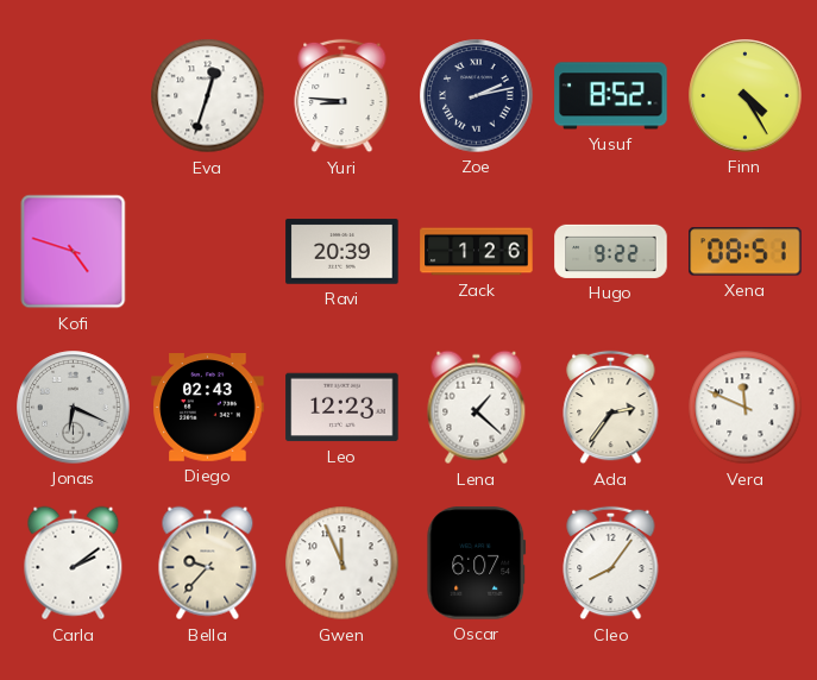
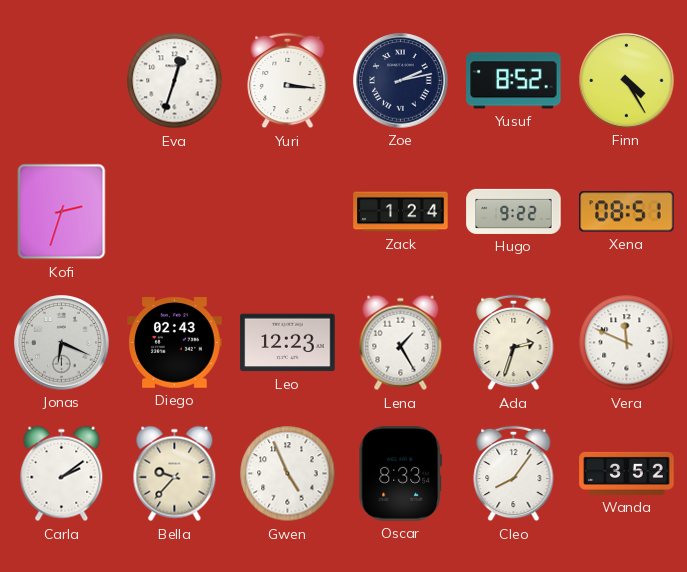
Yuri: 8:46 -> 3:16 (288, 81)
Kofi: 4:48 -> 2:33 (62, 212)
Ravi: 20:39 -> none (342, 252)
Zack: 1:26 -> 1:24 (401, 212)
Lena: 1:22 -> 1:25 (401, 343)
Ada: 2:36 -> 2:33 (514, 343)
Gwen: 11:56 -> 4:56 (288, 474)
Oscar: 6:07 -> 8:33 (401, 474)
Wanda: none -> 3:52 (627, 473)
